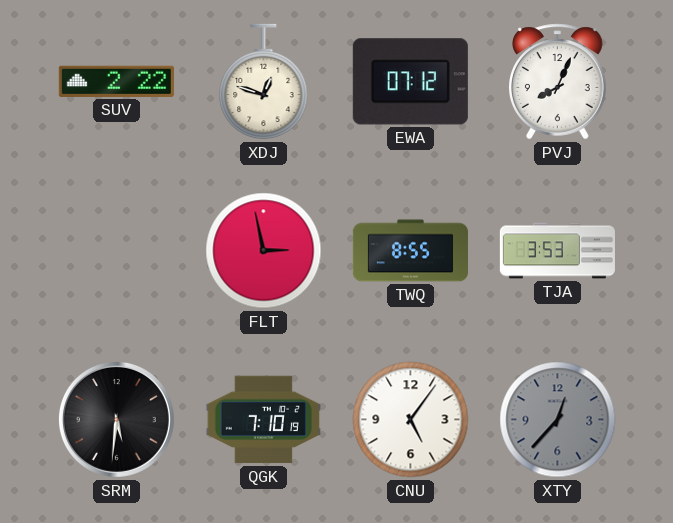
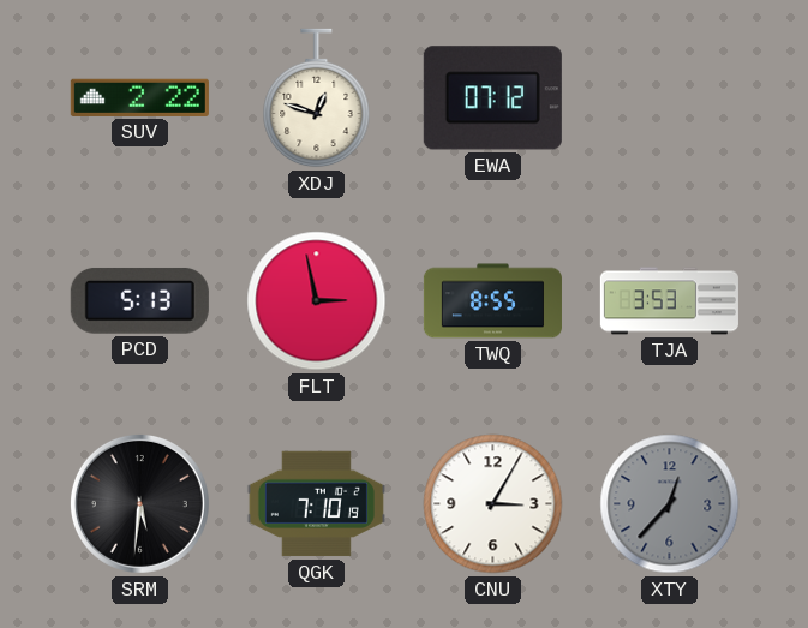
PVJ: 8:04 -> none (558, 82)
PCD: none -> 5:13 (139, 300)
CNU: 5:06 -> 3:05 (493, 504)
